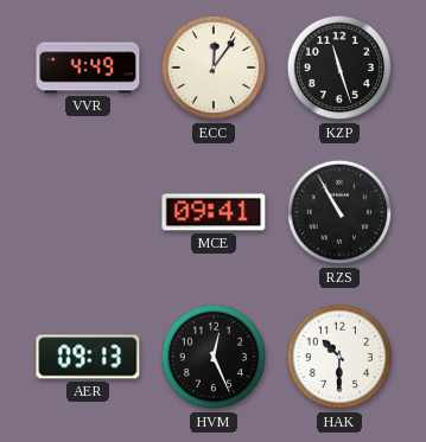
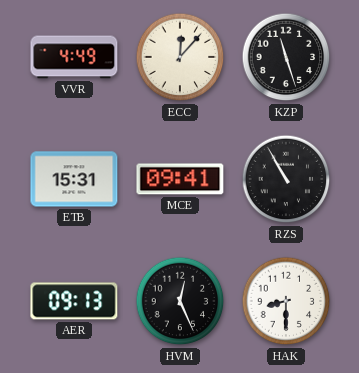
ECC: 12:06 -> 12:07 (180, 57)
ETB: none -> 15:31 (74, 179)
HAK: 10:30 -> 8:30 (286, 301)
